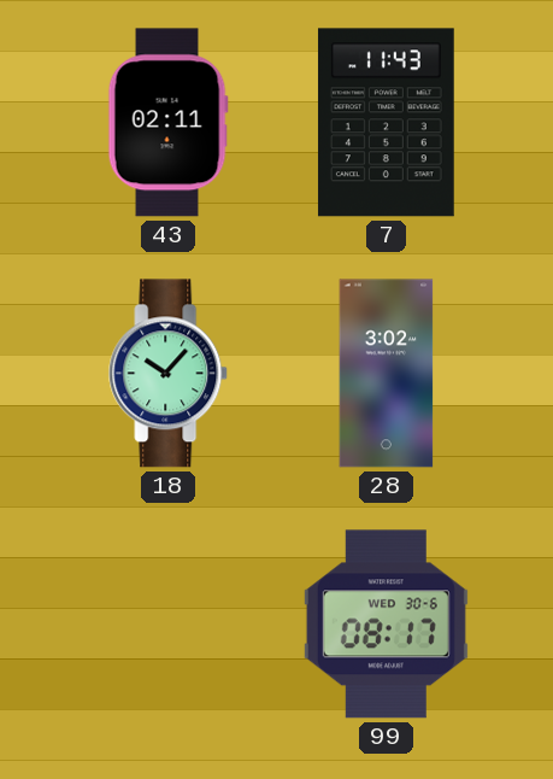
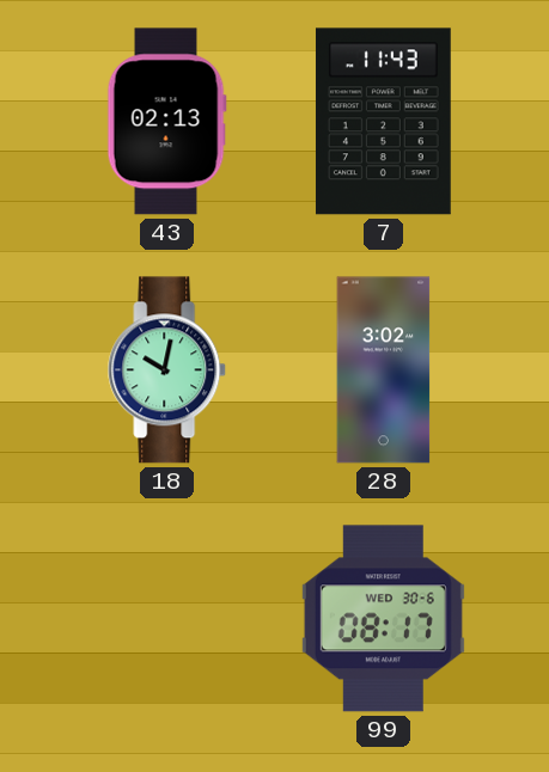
43: 02:11 -> 02:13 (166, 122)
18: 10:07 -> 10:02 (167, 370)
